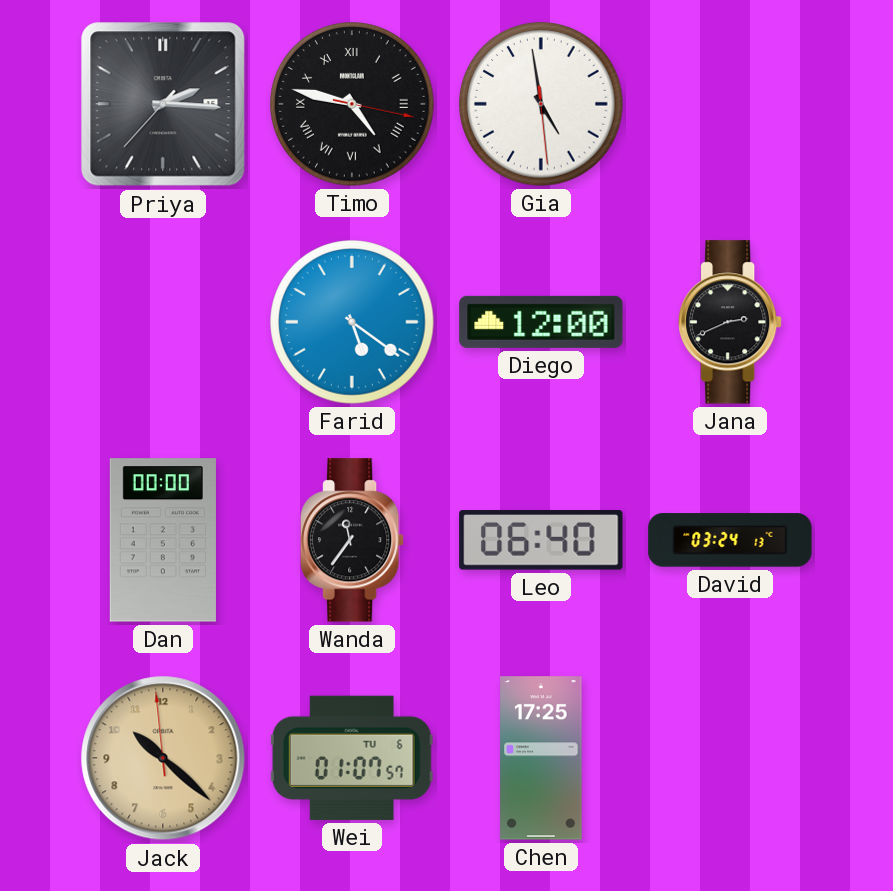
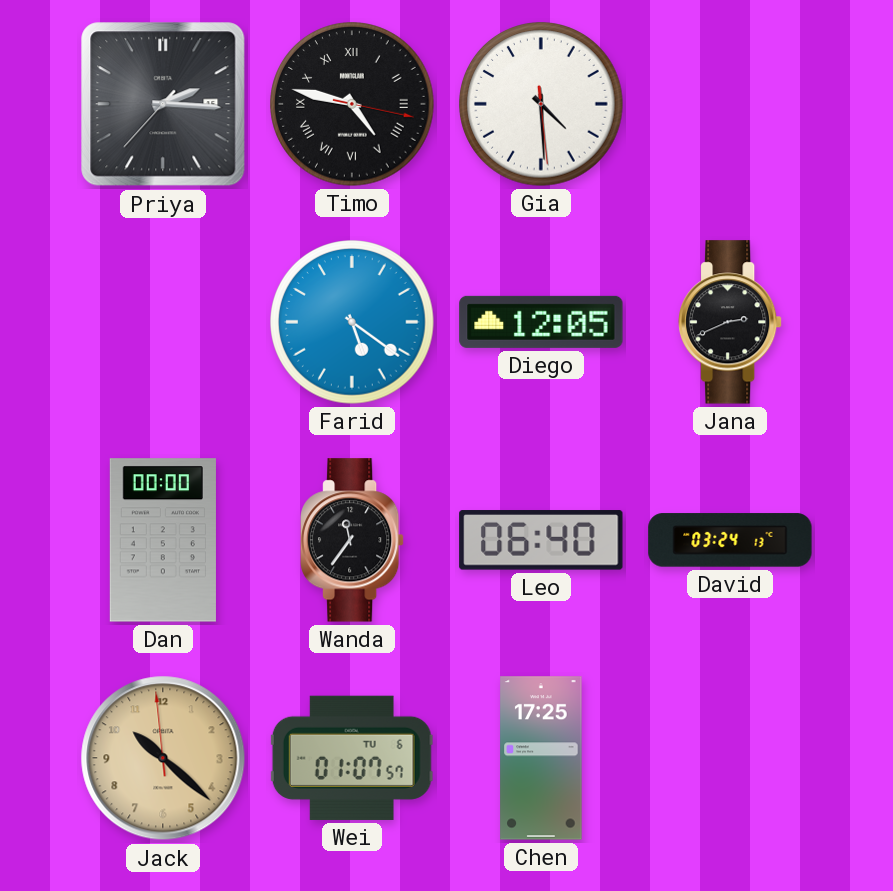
Gia: 4:58 -> 4:29 (541, 104)
Diego: 12:00 -> 12:05 (541, 322)
